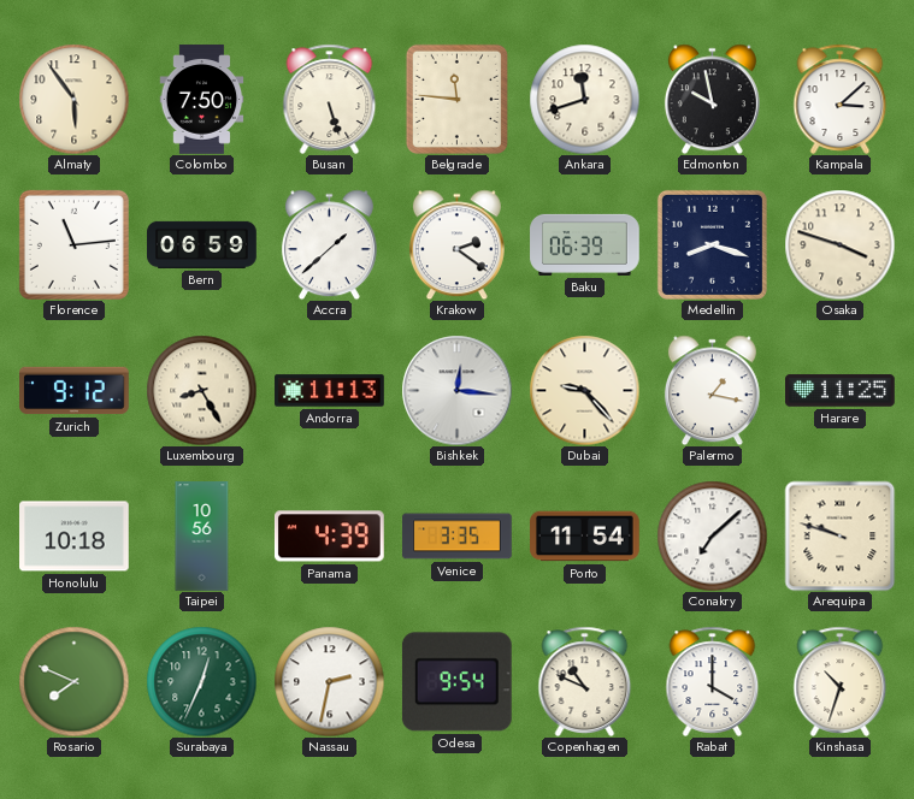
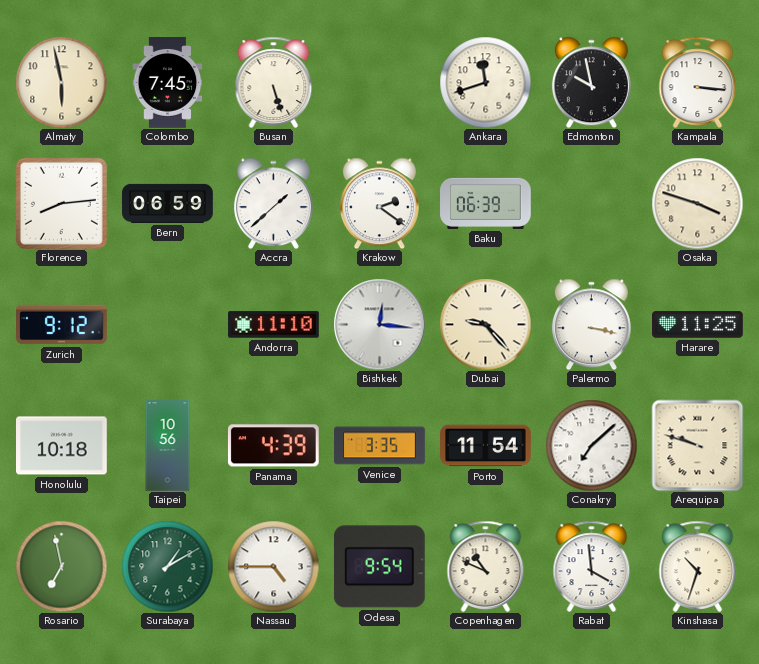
Almaty: 5:54 -> 5:58 (61, 82)
Colombo: 7:50 -> 7:45 (168, 83)
Belgrade: 11:46 -> none (456, 99)
Kampala: 3:08 -> 3:16 (698, 82)
Florence: 11:14 -> 8:14 (61, 203)
Medellin: 8:18 -> none (712, 244)
Luxembourg: 8:25 -> none (201, 390)
Andorra: 11:13 -> 11:10 (274, 325)
Palermo: 1:17 -> 3:17 (591, 324)
Rosario: 7:49 -> 6:58 (61, 566)
Surabaya: 12:34 -> 1:10 (167, 566)
Nassau: 2:32 -> 4:45 (273, 566)
Rabat: 4:00 -> 3:59 (592, 566)
